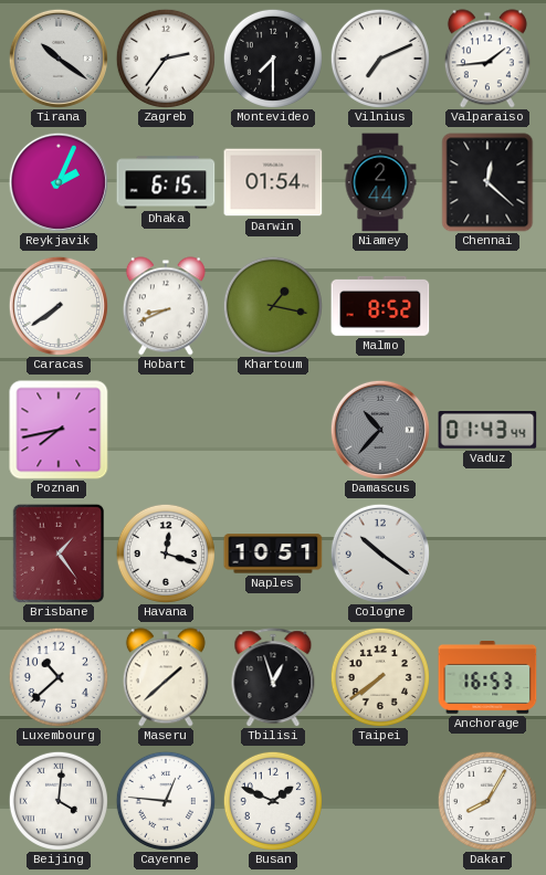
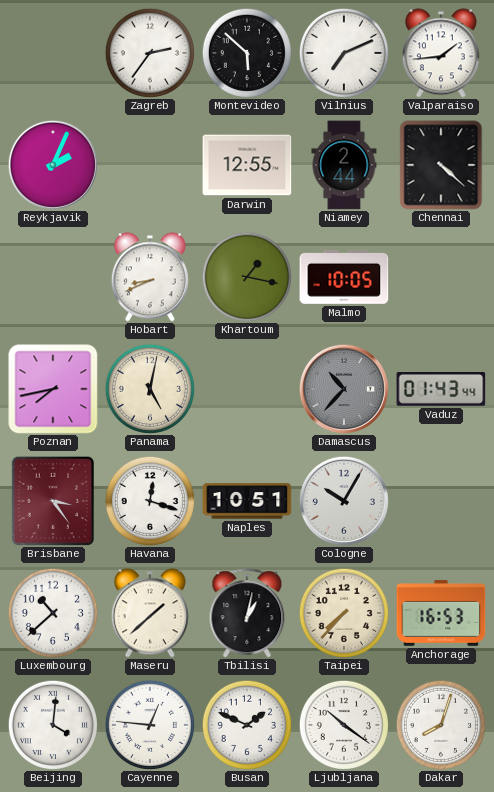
Tirana: 10:21 -> none (59, 59)
Montevideo: 7:30 -> 5:52 (247, 53)
Dhaka: 6:15 -> none (166, 182)
Darwin: 01:54 -> 12:55 (247, 165)
Chennai: 12:22 -> 4:22 (441, 165)
Caracas: 7:39 -> none (59, 306)
Malmo: 8:52 -> 10:05 (344, 277)
Panama: none -> 5:02 (150, 389)
Brisbane: 1:24 -> 3:24 (52, 500)
Cologne: 10:21 -> 10:05 (344, 501)
Tbilisi: 12:57 -> 1:02 (247, 613)
Taipei: 7:39 -> 7:37 (344, 613)
Ljubljana: none -> 10:21 (344, 725)
Dakar: 8:05 -> 8:03 (441, 725)
